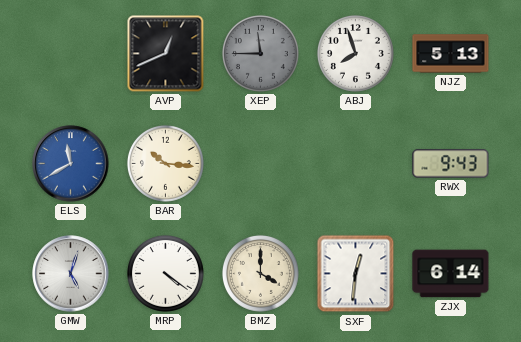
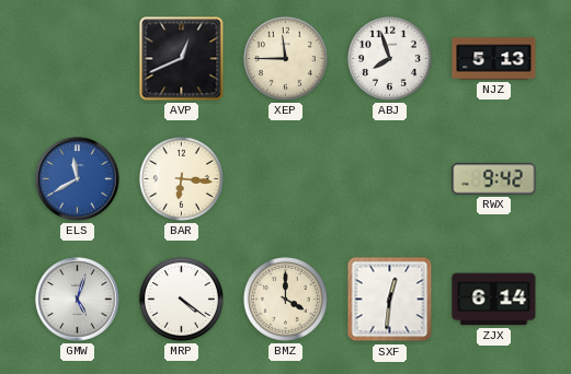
XEP dial: grey -> cream (285, 58)
BAR: 10:16 -> 6:16 (181, 178)
RWX: 9:43 -> 9:42 (494, 179)
